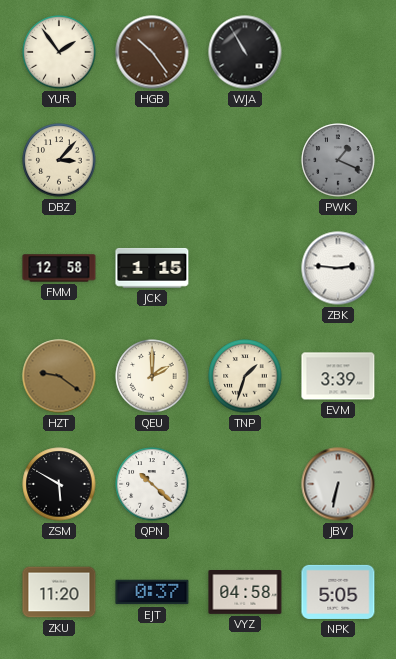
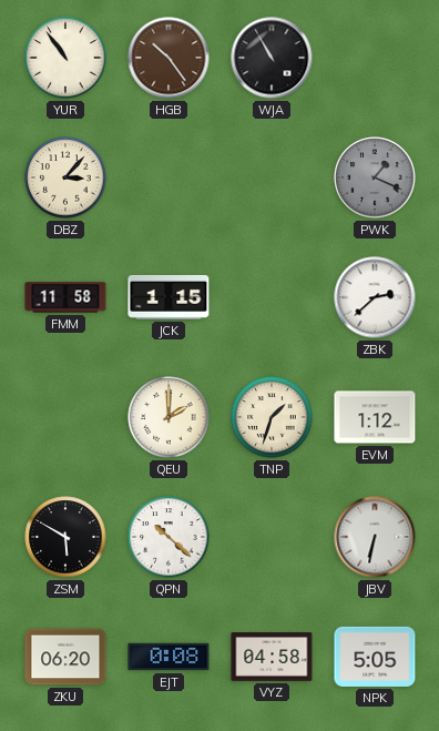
YUR: 1:54 -> 10:54 (65, 58)
FMM: 12:58 -> 11:58 (65, 297)
ZBK: 2:46 -> 2:38 (375, 297)
HZT: 9:21 -> none (59, 376)
EVM: 3:39 -> 1:12 (375, 417)
ZKU: 11:20 -> 06:20 (65, 657)
EJT: 0:37 -> 0:08 (169, 657)
